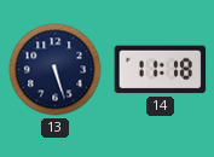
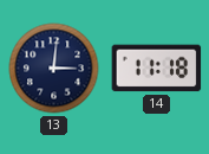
13: 5:27 -> 3:01 (54, 69)
